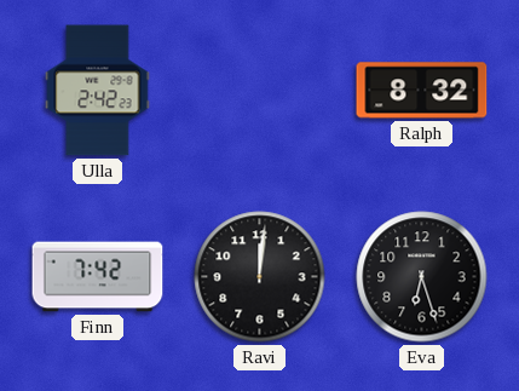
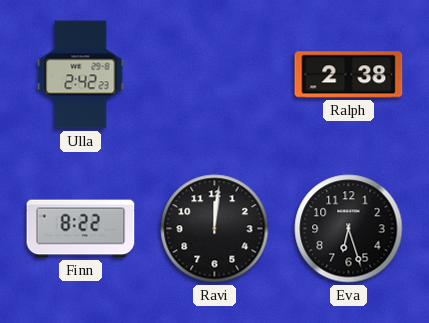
Ralph: 8:32 -> 2:38 (349, 75)
Finn: 7:42 -> 8:22 (81, 229)
